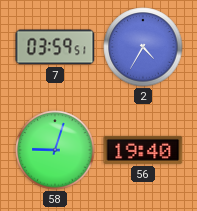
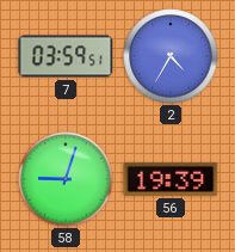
56: 19:40 -> 19:39 (171, 179)
